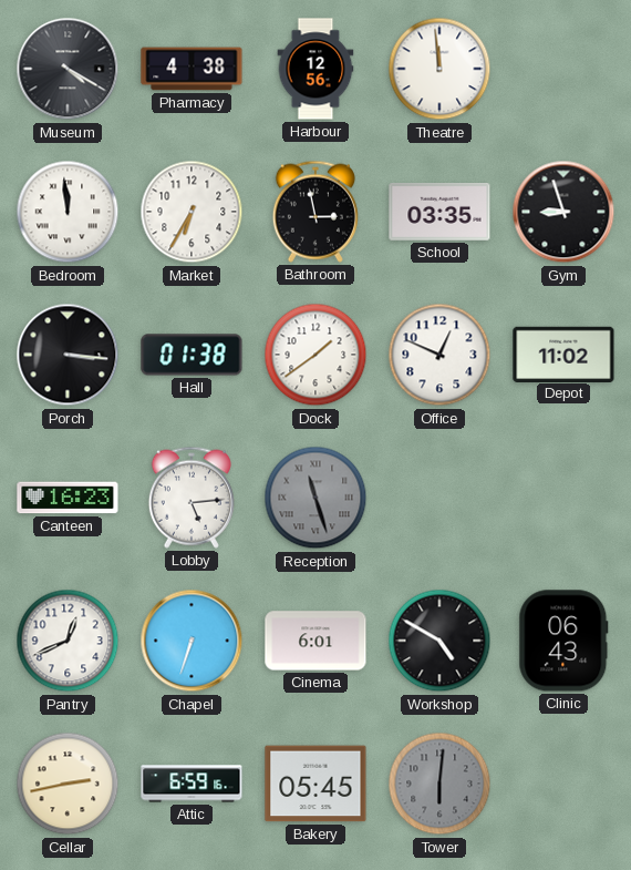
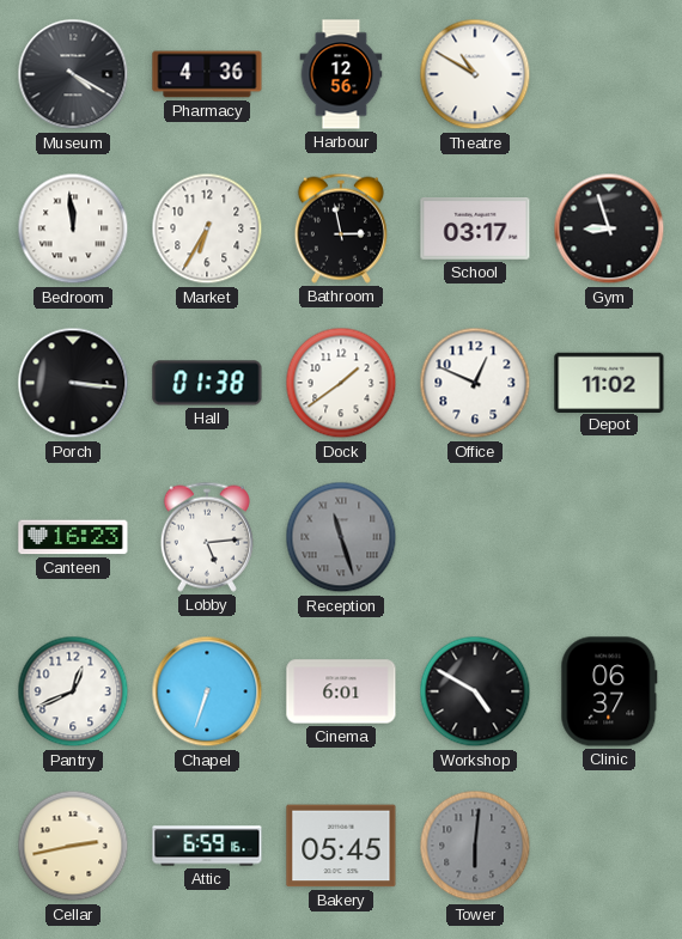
Pharmacy: 4:38 -> 4:36 (207, 74)
Theatre: 11:59 -> 10:50 (475, 74)
School: 03:35 -> 03:17 (475, 230)
Clinic: 06:43 -> 06:37 (609, 691)
